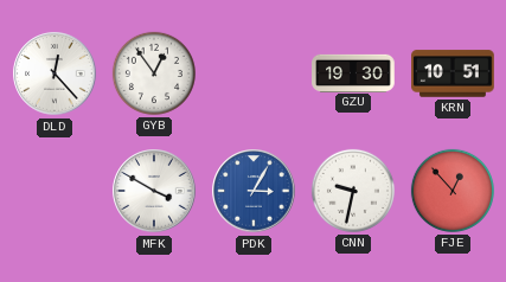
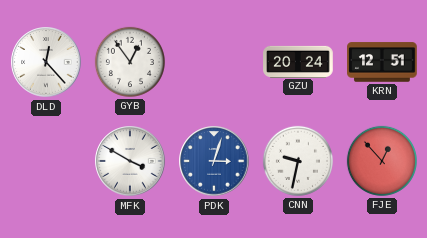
GZU: 19:30 -> 20:24 (298, 61)
KRN: 10:51 -> 12:51 (382, 62)
PDK: 3:05 -> 3:03 (214, 161)
